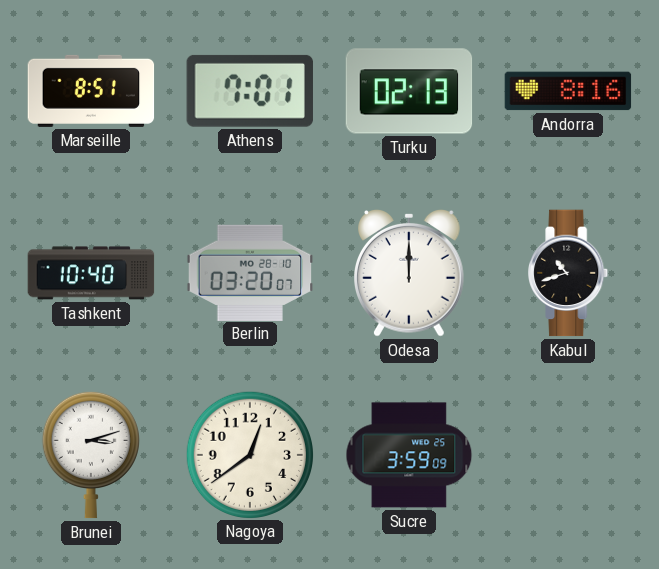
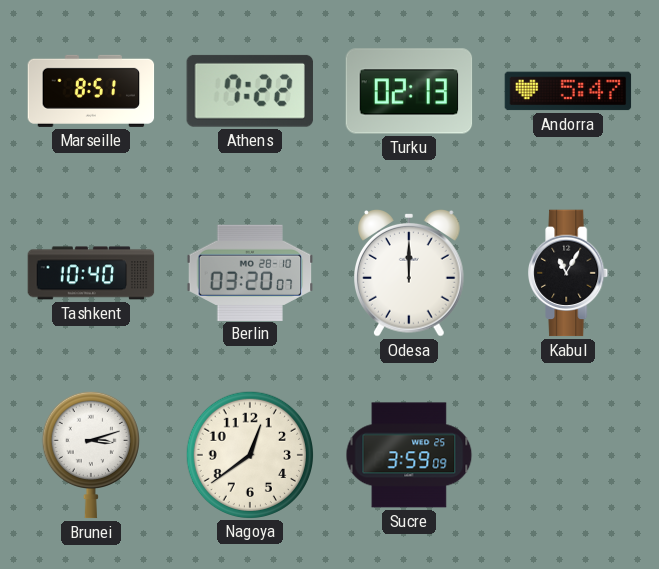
Athens: 7:01 -> 7:22 (250, 91)
Andorra: 8:16 -> 5:47 (568, 91)
Kabul: 10:42 -> 11:05 (569, 273)
